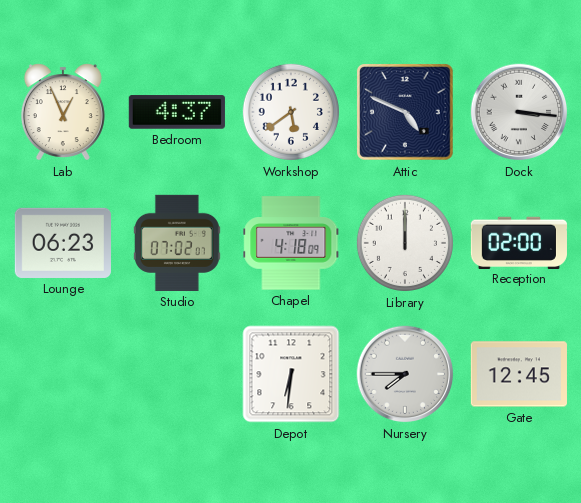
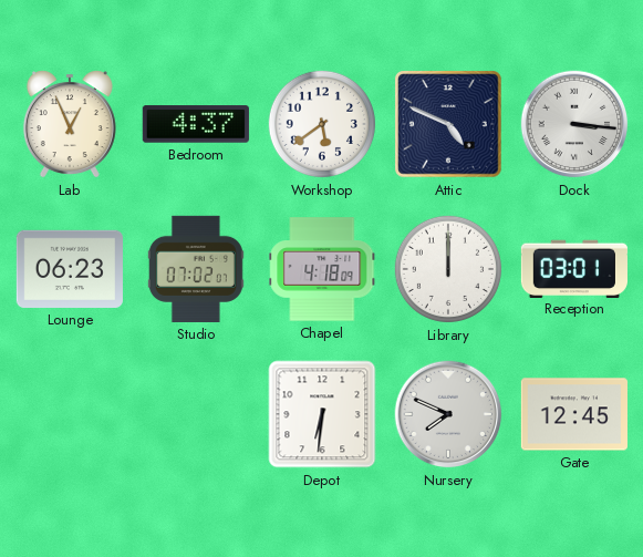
Reception: 02:00 -> 03:01 (574, 268)
Nursery: 7:45 -> 7:49 (448, 414)
